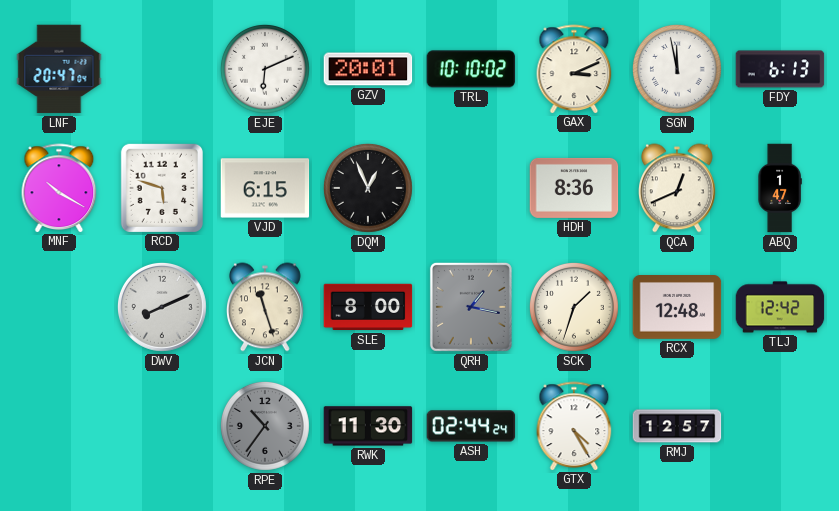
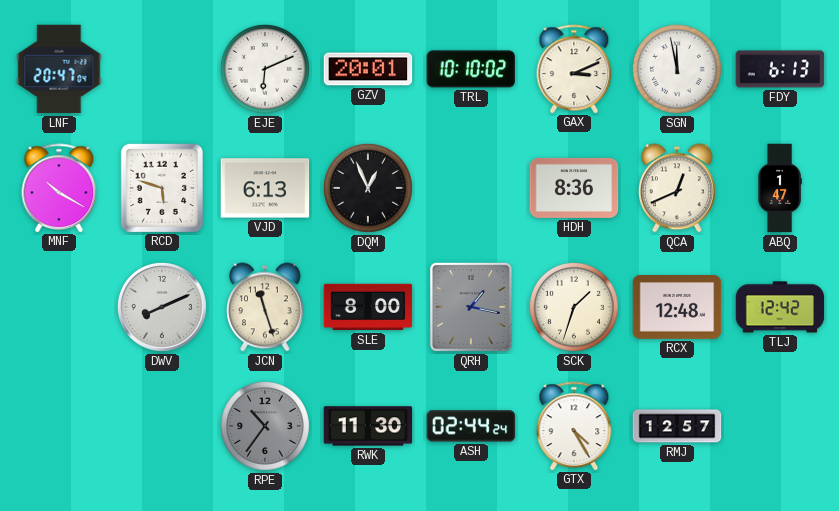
VJD: 6:15 -> 6:13 (265, 188)
